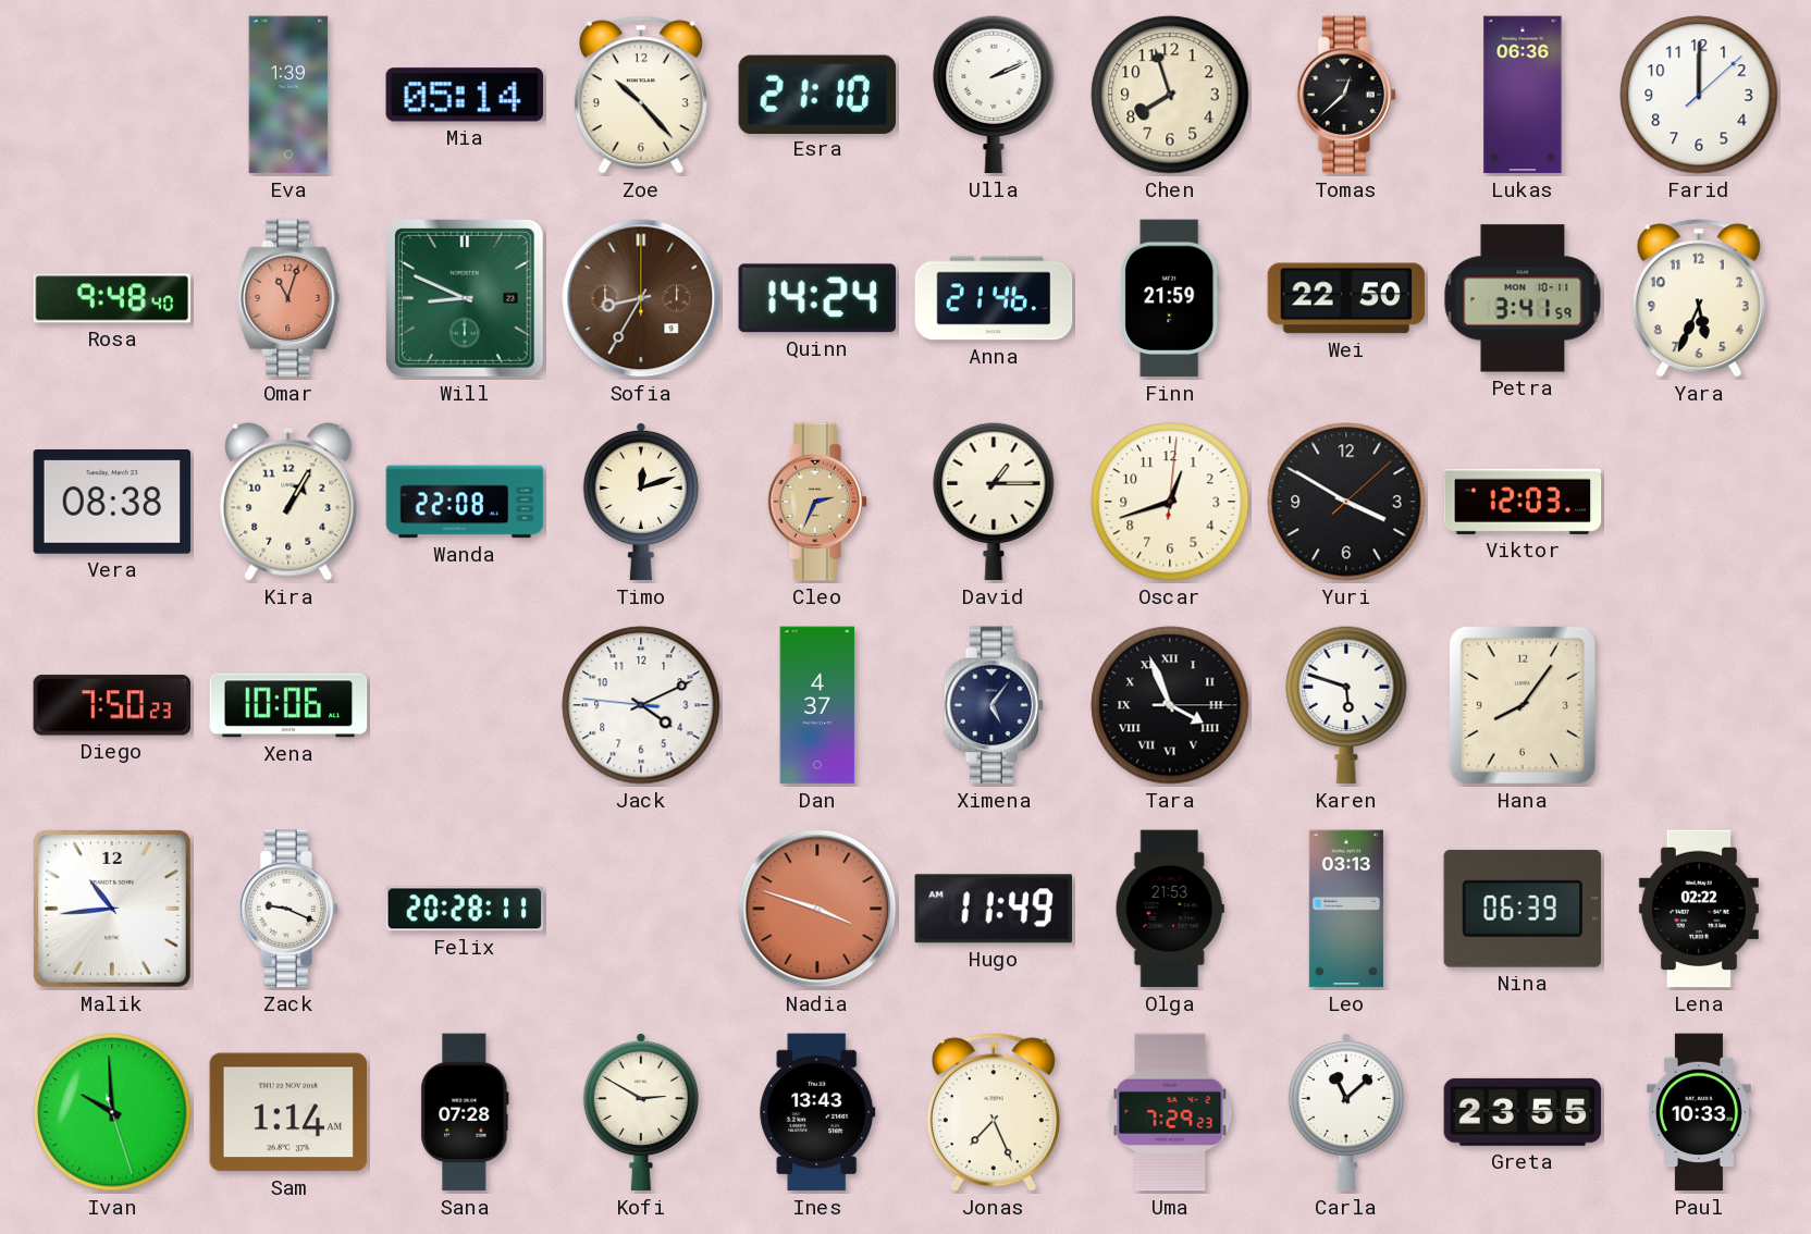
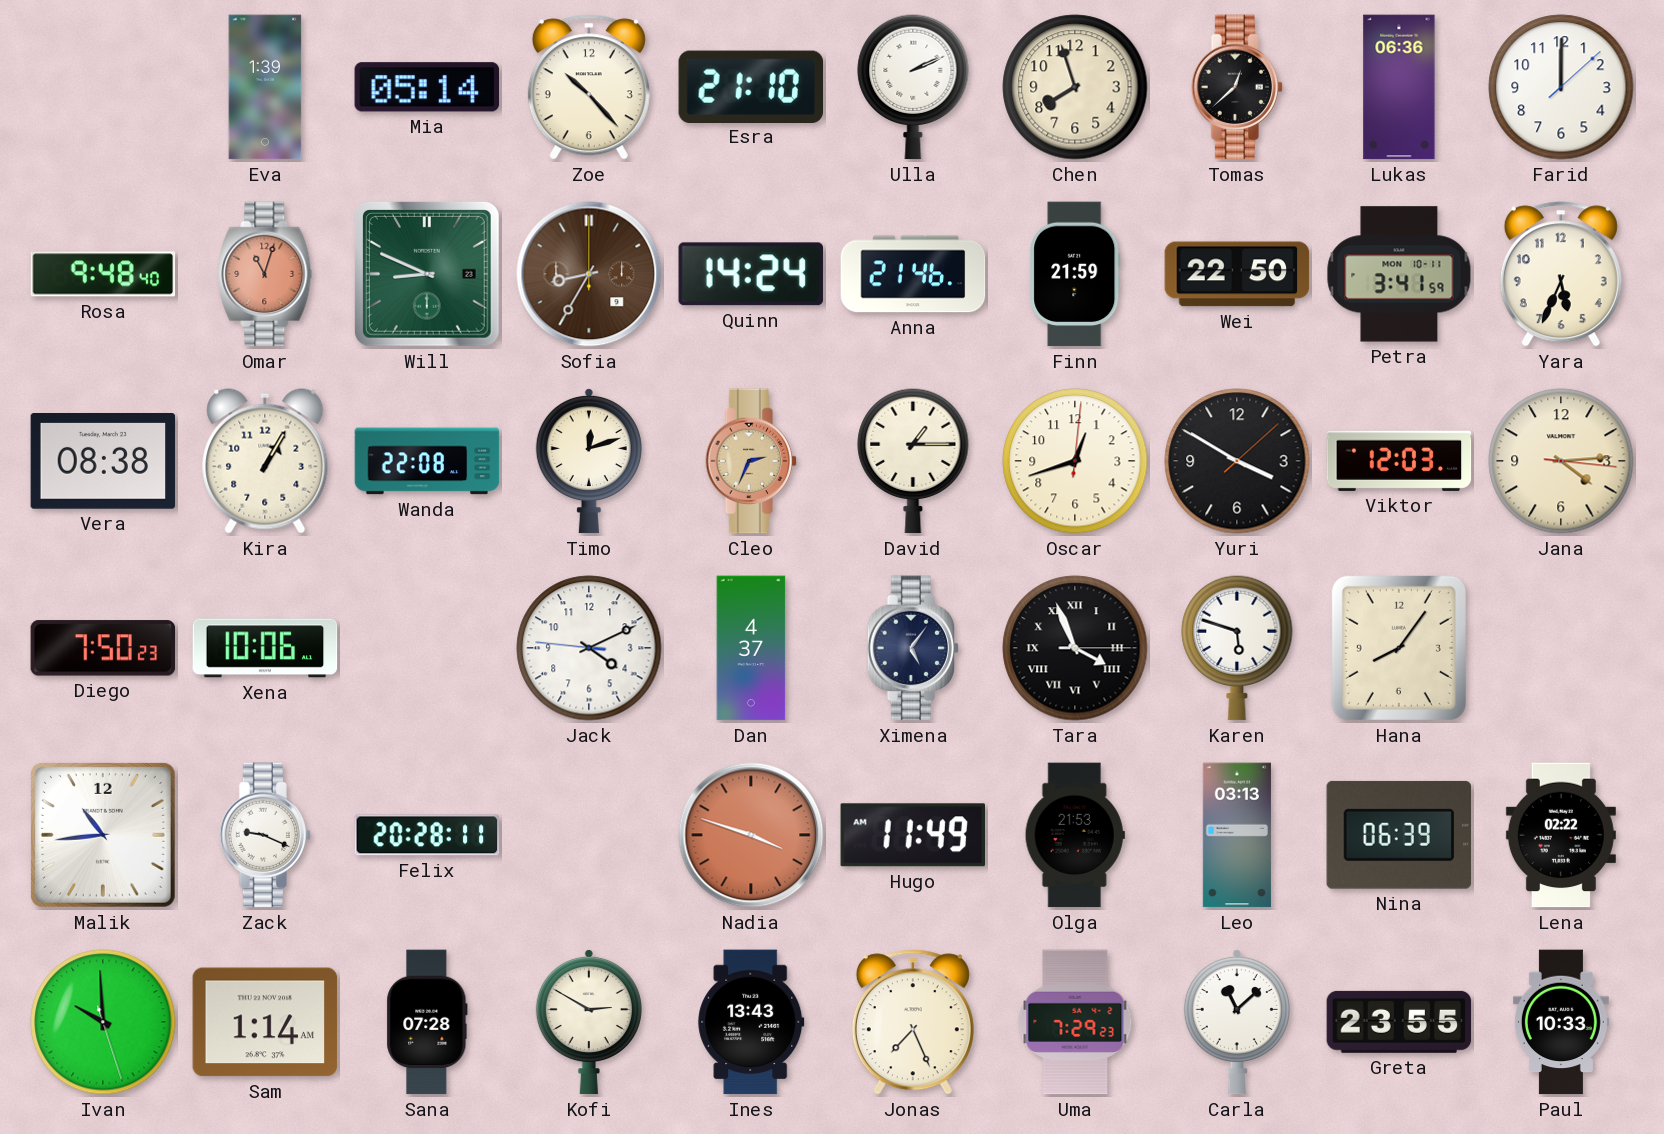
Jana: none -> 4:14 (1561, 461)
